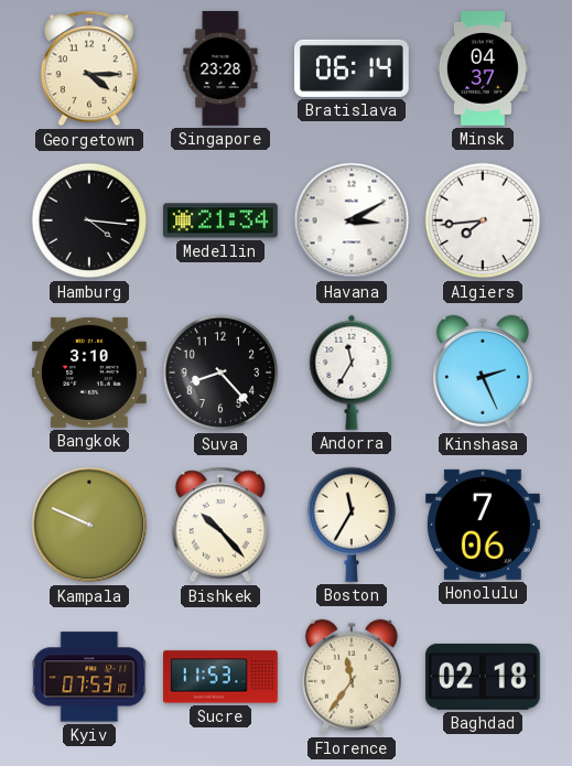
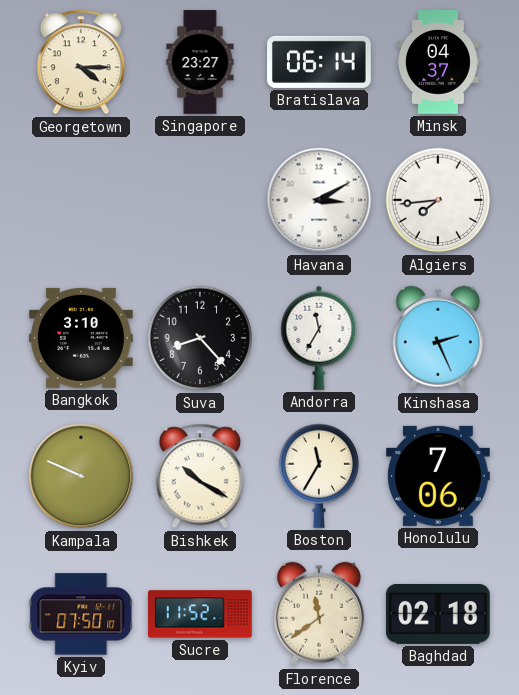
Singapore: 23:28 -> 23:27 (200, 62)
Hamburg: 4:16 -> none (89, 220)
Medellin: 21:34 -> none (222, 220)
Bishkek: 10:23 -> 10:20 (200, 476)
Kyiv: 07:53 -> 07:50 (81, 614)
Sucre: 11:53 -> 11:52 (201, 614)
Florence: 11:36 -> 11:39 (319, 614)
